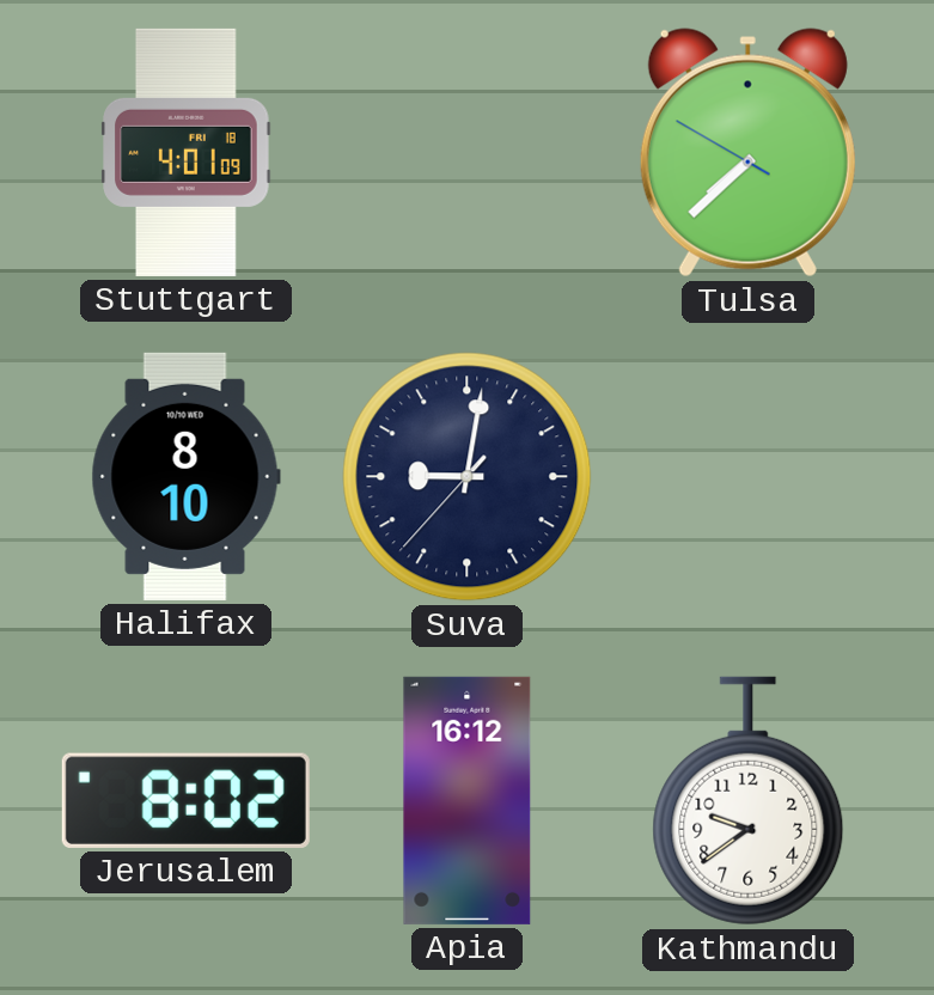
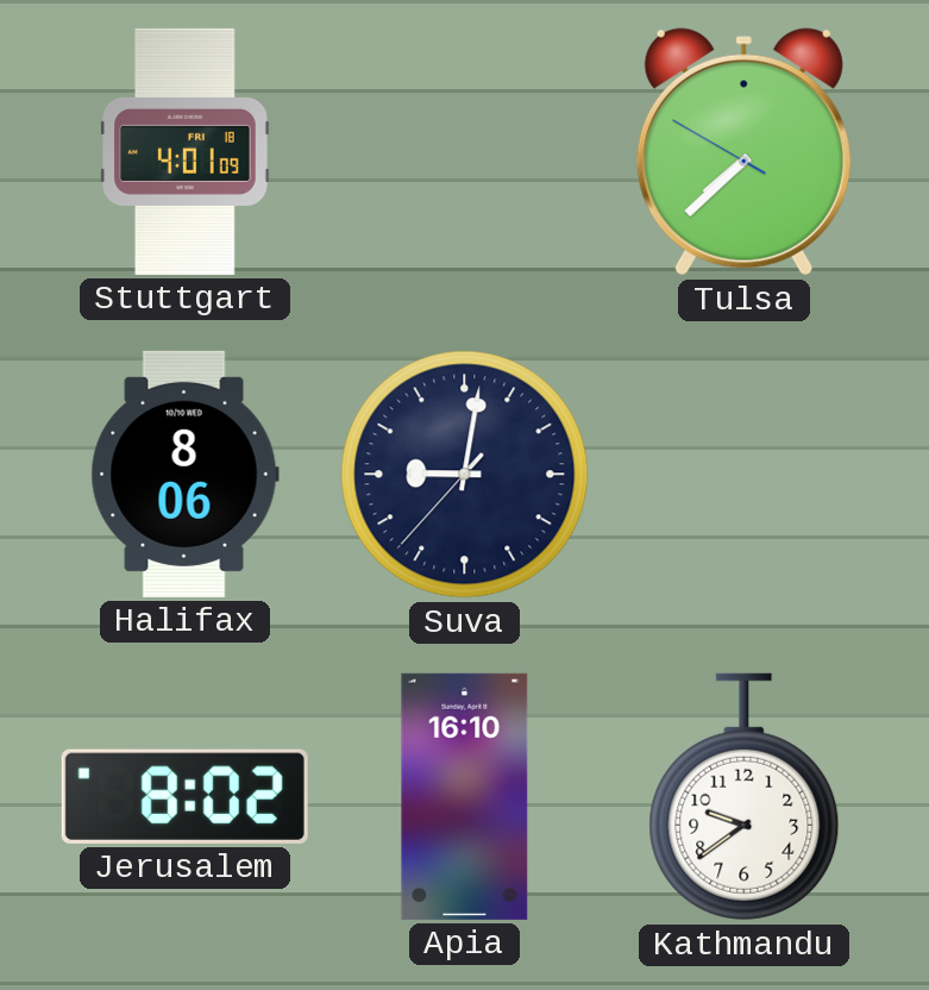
Halifax: 8:10 -> 8:06 (184, 474)
Apia: 16:12 -> 16:10 (465, 796)
